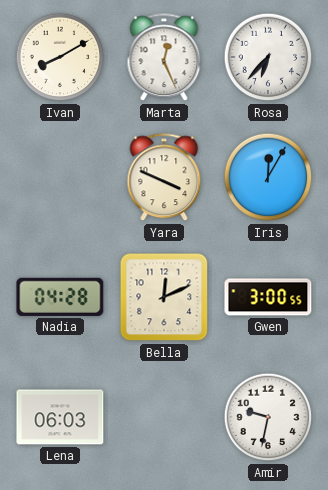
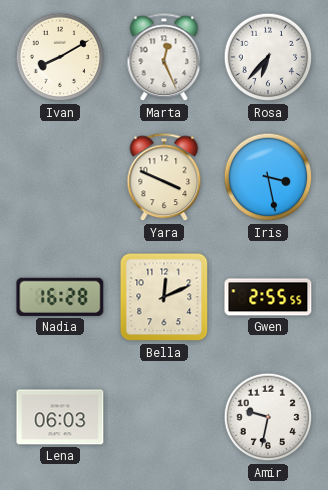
Iris: 12:05 -> 3:28 (268, 177)
Nadia: 04:28 -> 16:28 (60, 297)
Gwen: 3:00 -> 2:55 (268, 297)
